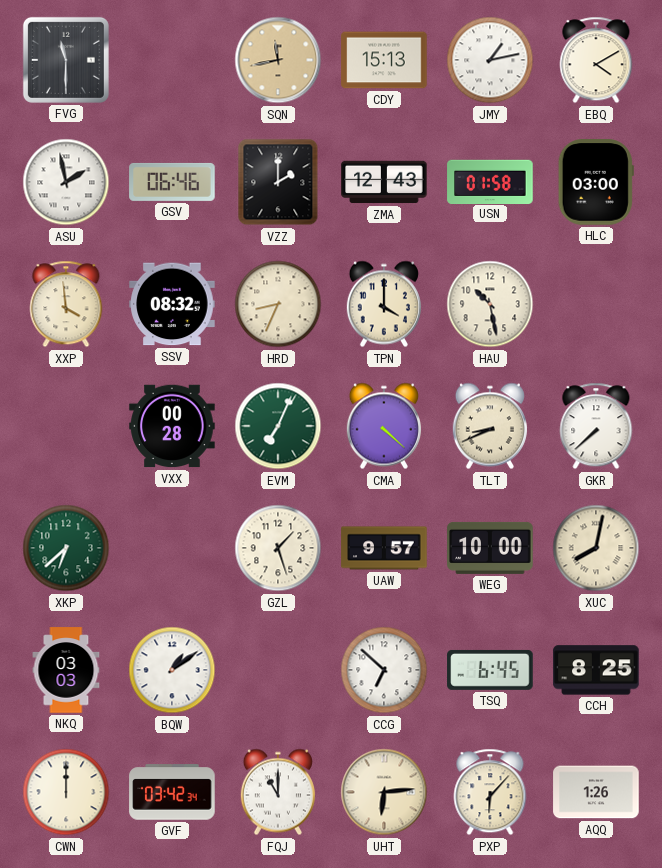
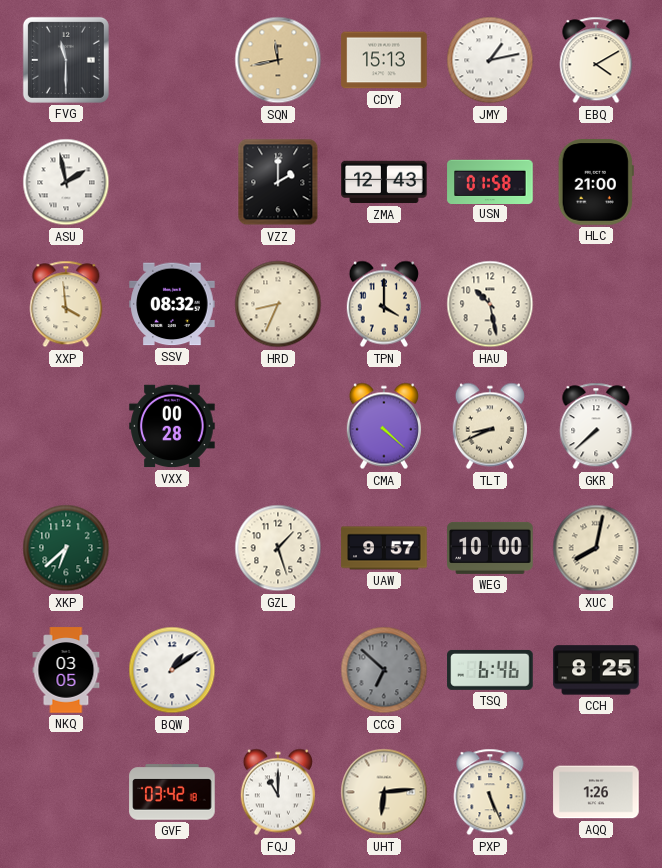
GSV: 06:46 -> none (172, 182)
HLC: 03:00 -> 21:00 (596, 182)
EVM: 7:04 -> none (278, 426)
NKQ: 03:03 -> 03:05 (66, 670)
CCG dial: white -> grey (384, 670)
TSQ: 6:45 -> 6:46 (490, 670)
CWN: 12:00 -> none (66, 792)
GVF: 03:42:34 -> 03:42:18 (172, 792)
PXP: 6:07 -> 5:26 (490, 792)
